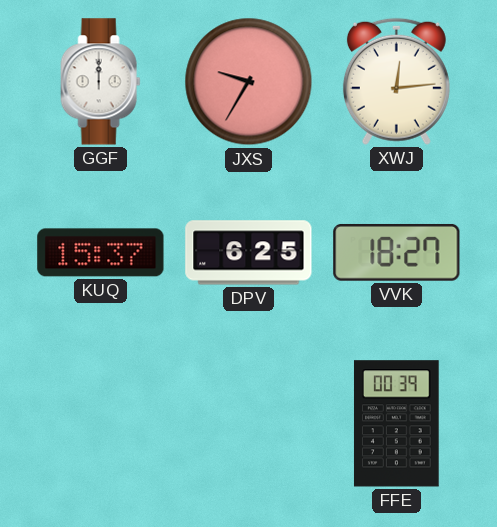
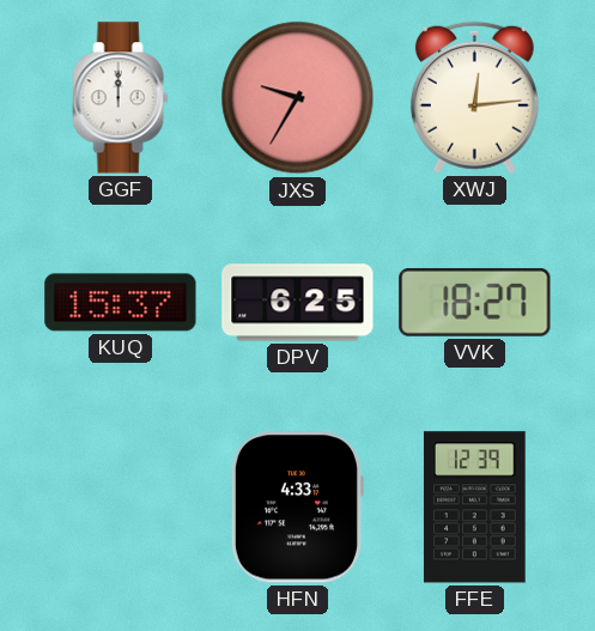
HFN: none -> 4:33 (297, 508)
FFE: 00:39 -> 12:39 (474, 508)
